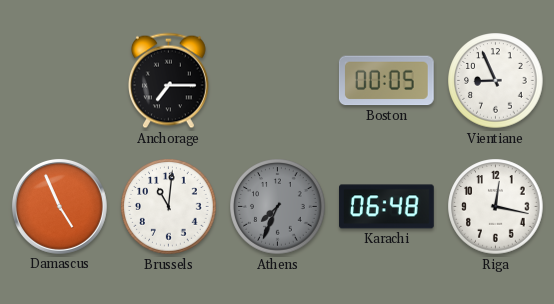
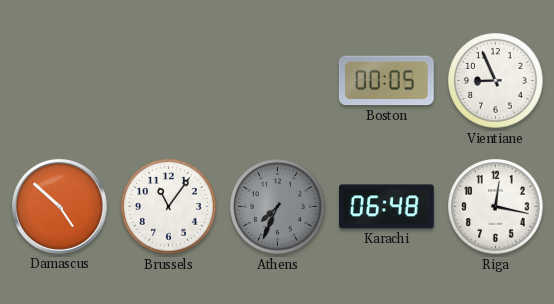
Anchorage: 7:15 -> none (168, 81)
Damascus: 4:56 -> 4:52 (59, 206)
Brussels: 11:01 -> 11:06 (169, 207)
